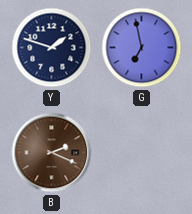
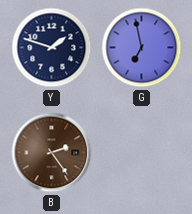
B: 2:19 -> 2:24 (52, 153)
